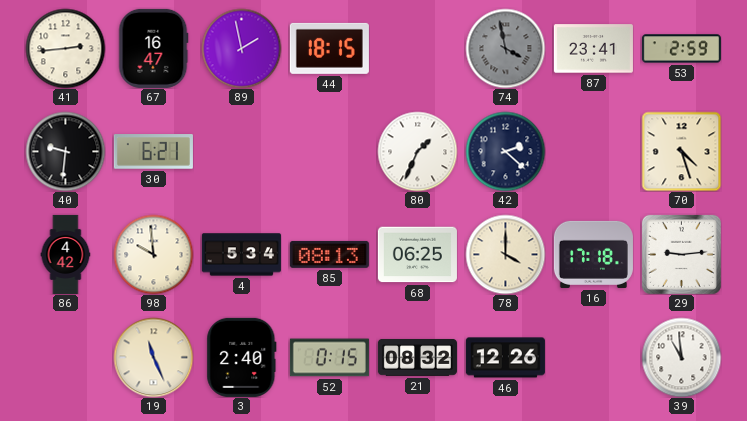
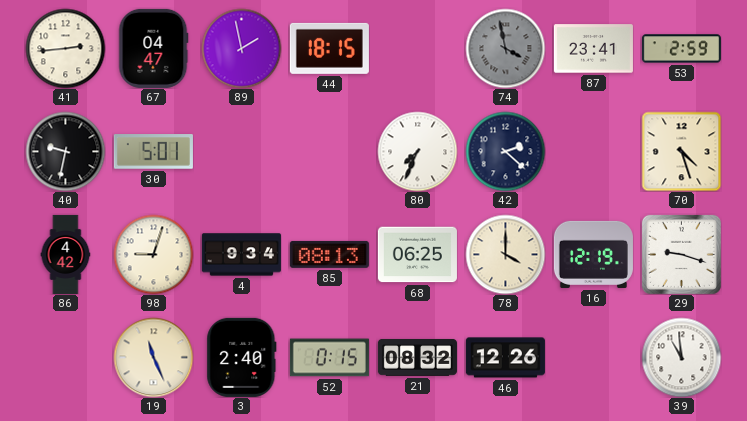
67: 16:47 -> 04:47 (153, 48)
40: 9:31 -> 9:32 (65, 151)
30: 6:21 -> 5:01 (153, 152)
80: 1:34 -> 7:34 (417, 151)
98: 9:59 -> 9:03 (153, 254)
4: 5:34 -> 9:34 (241, 255)
16: 17:18 -> 12:19 (593, 254)
29: 9:14 -> 9:18 (681, 254)
